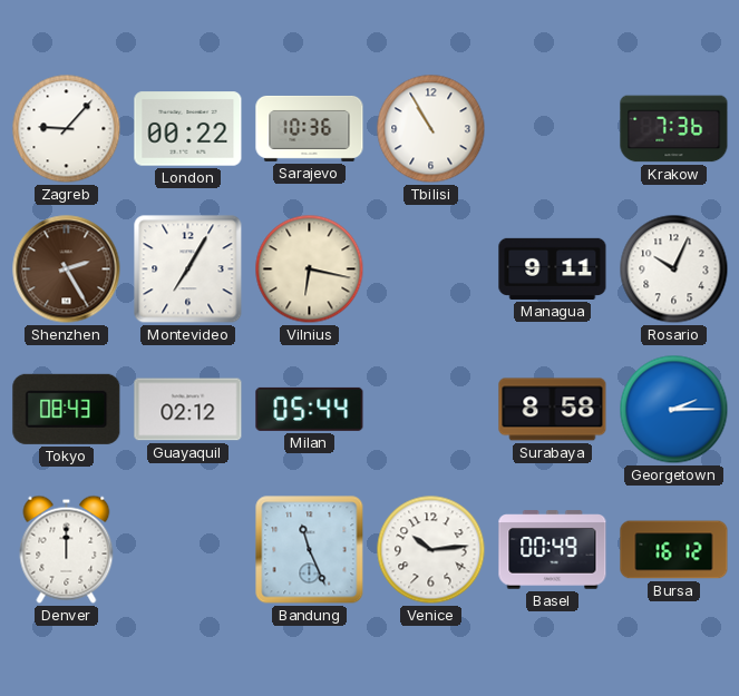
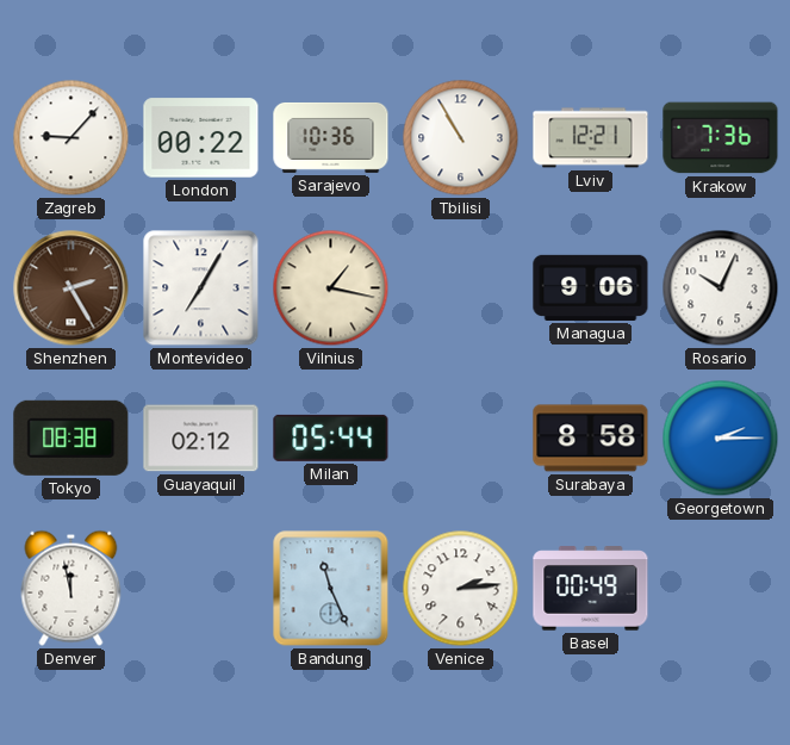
Lviv: none -> 12:21 (591, 138)
Vilnius: 6:17 -> 1:17 (331, 288)
Managua: 9:11 -> 9:06 (591, 287)
Tokyo: 08:43 -> 08:38 (71, 437)
Denver: 12:00 -> 11:58 (71, 588)
Venice: 10:14 -> 2:14 (461, 589)
Bursa: 16:12 -> none (674, 550)
